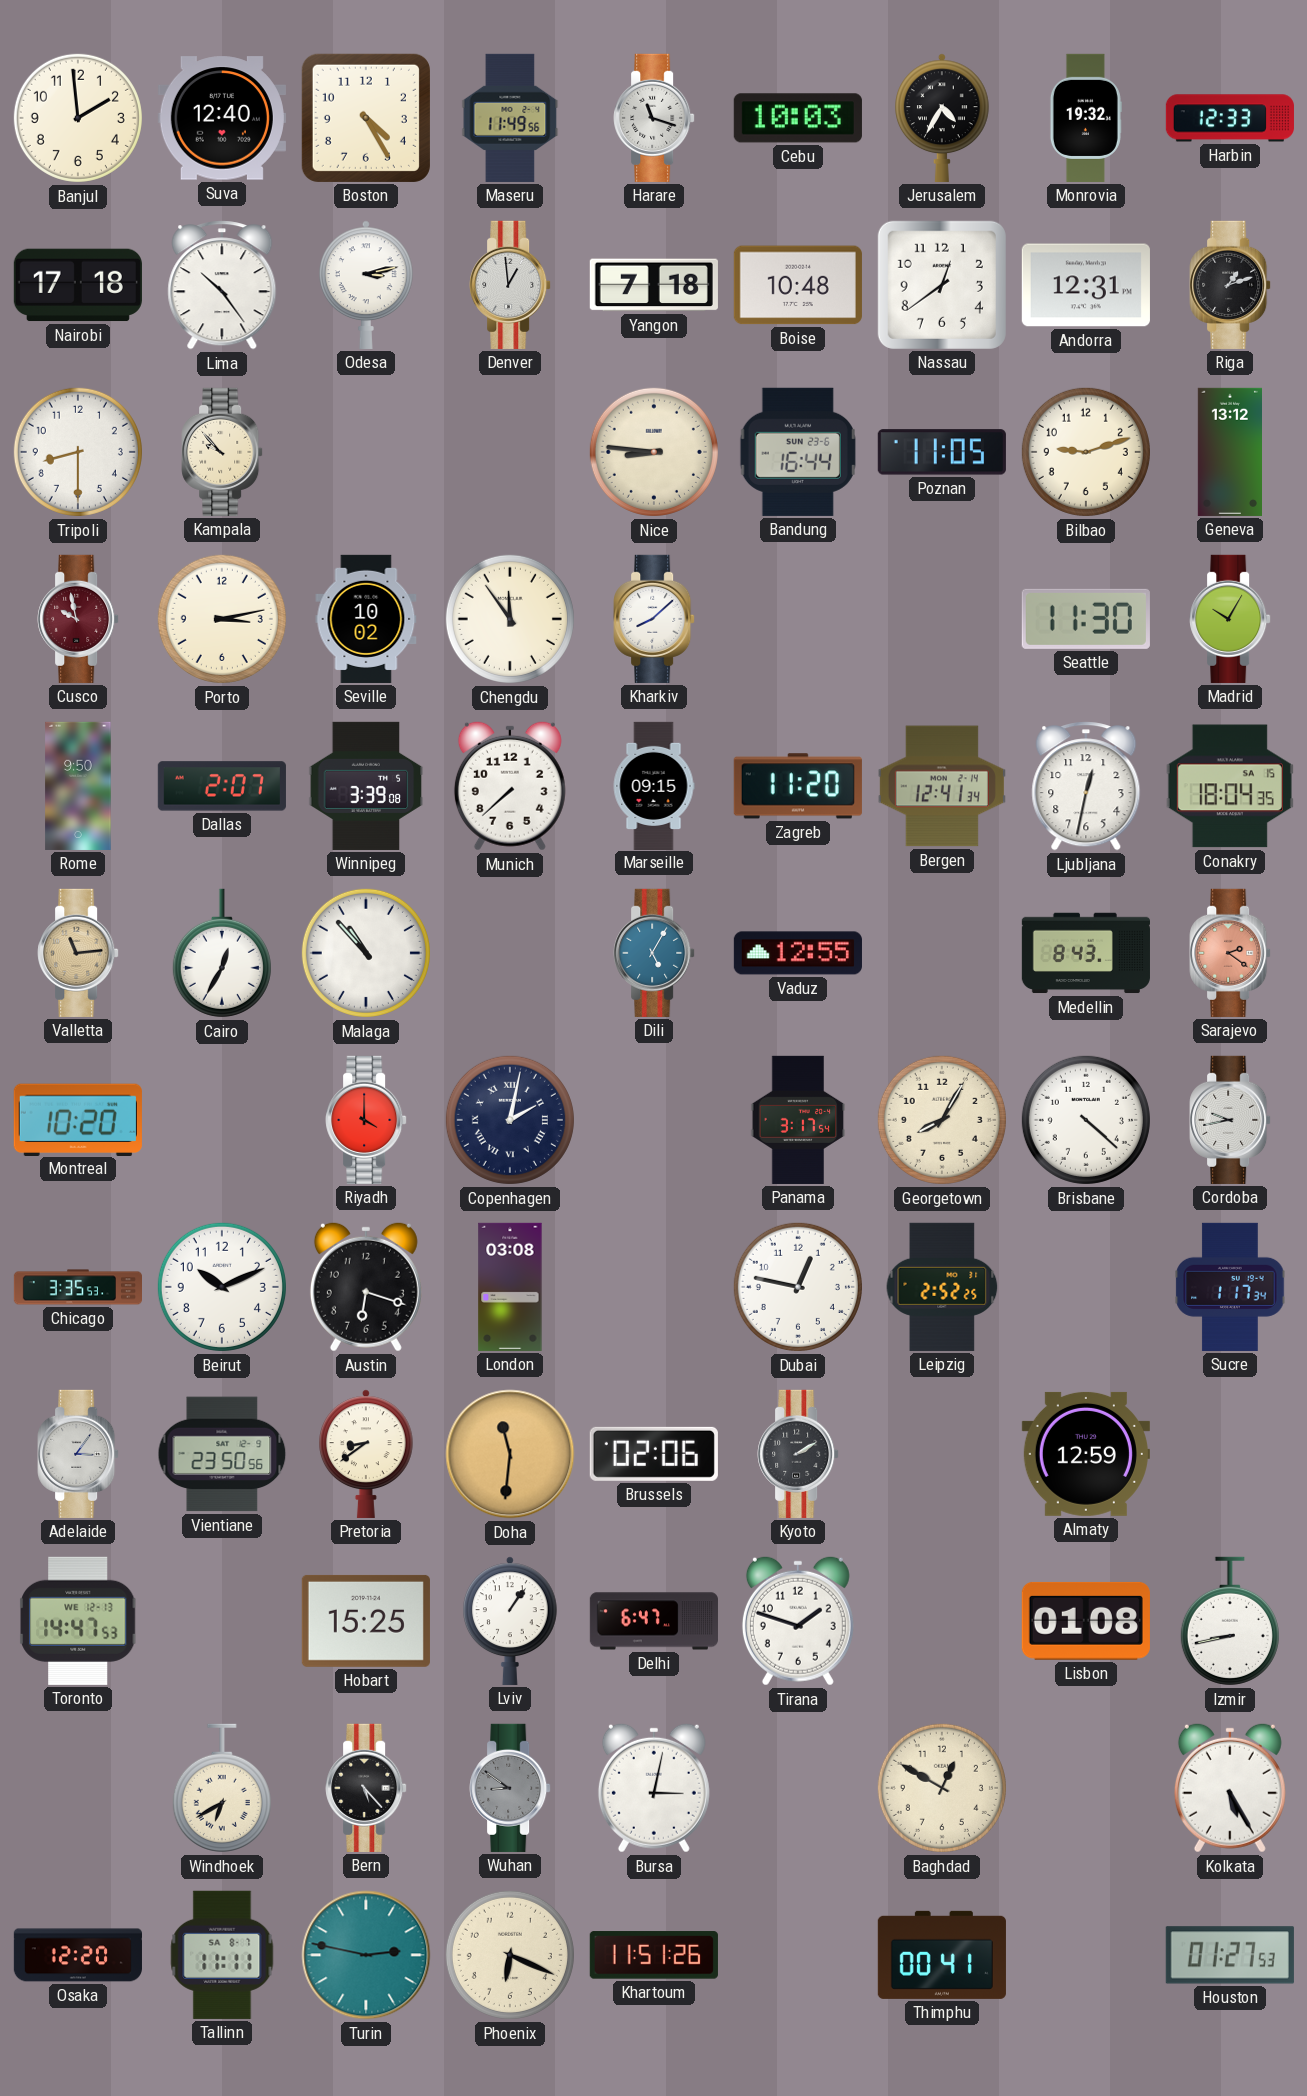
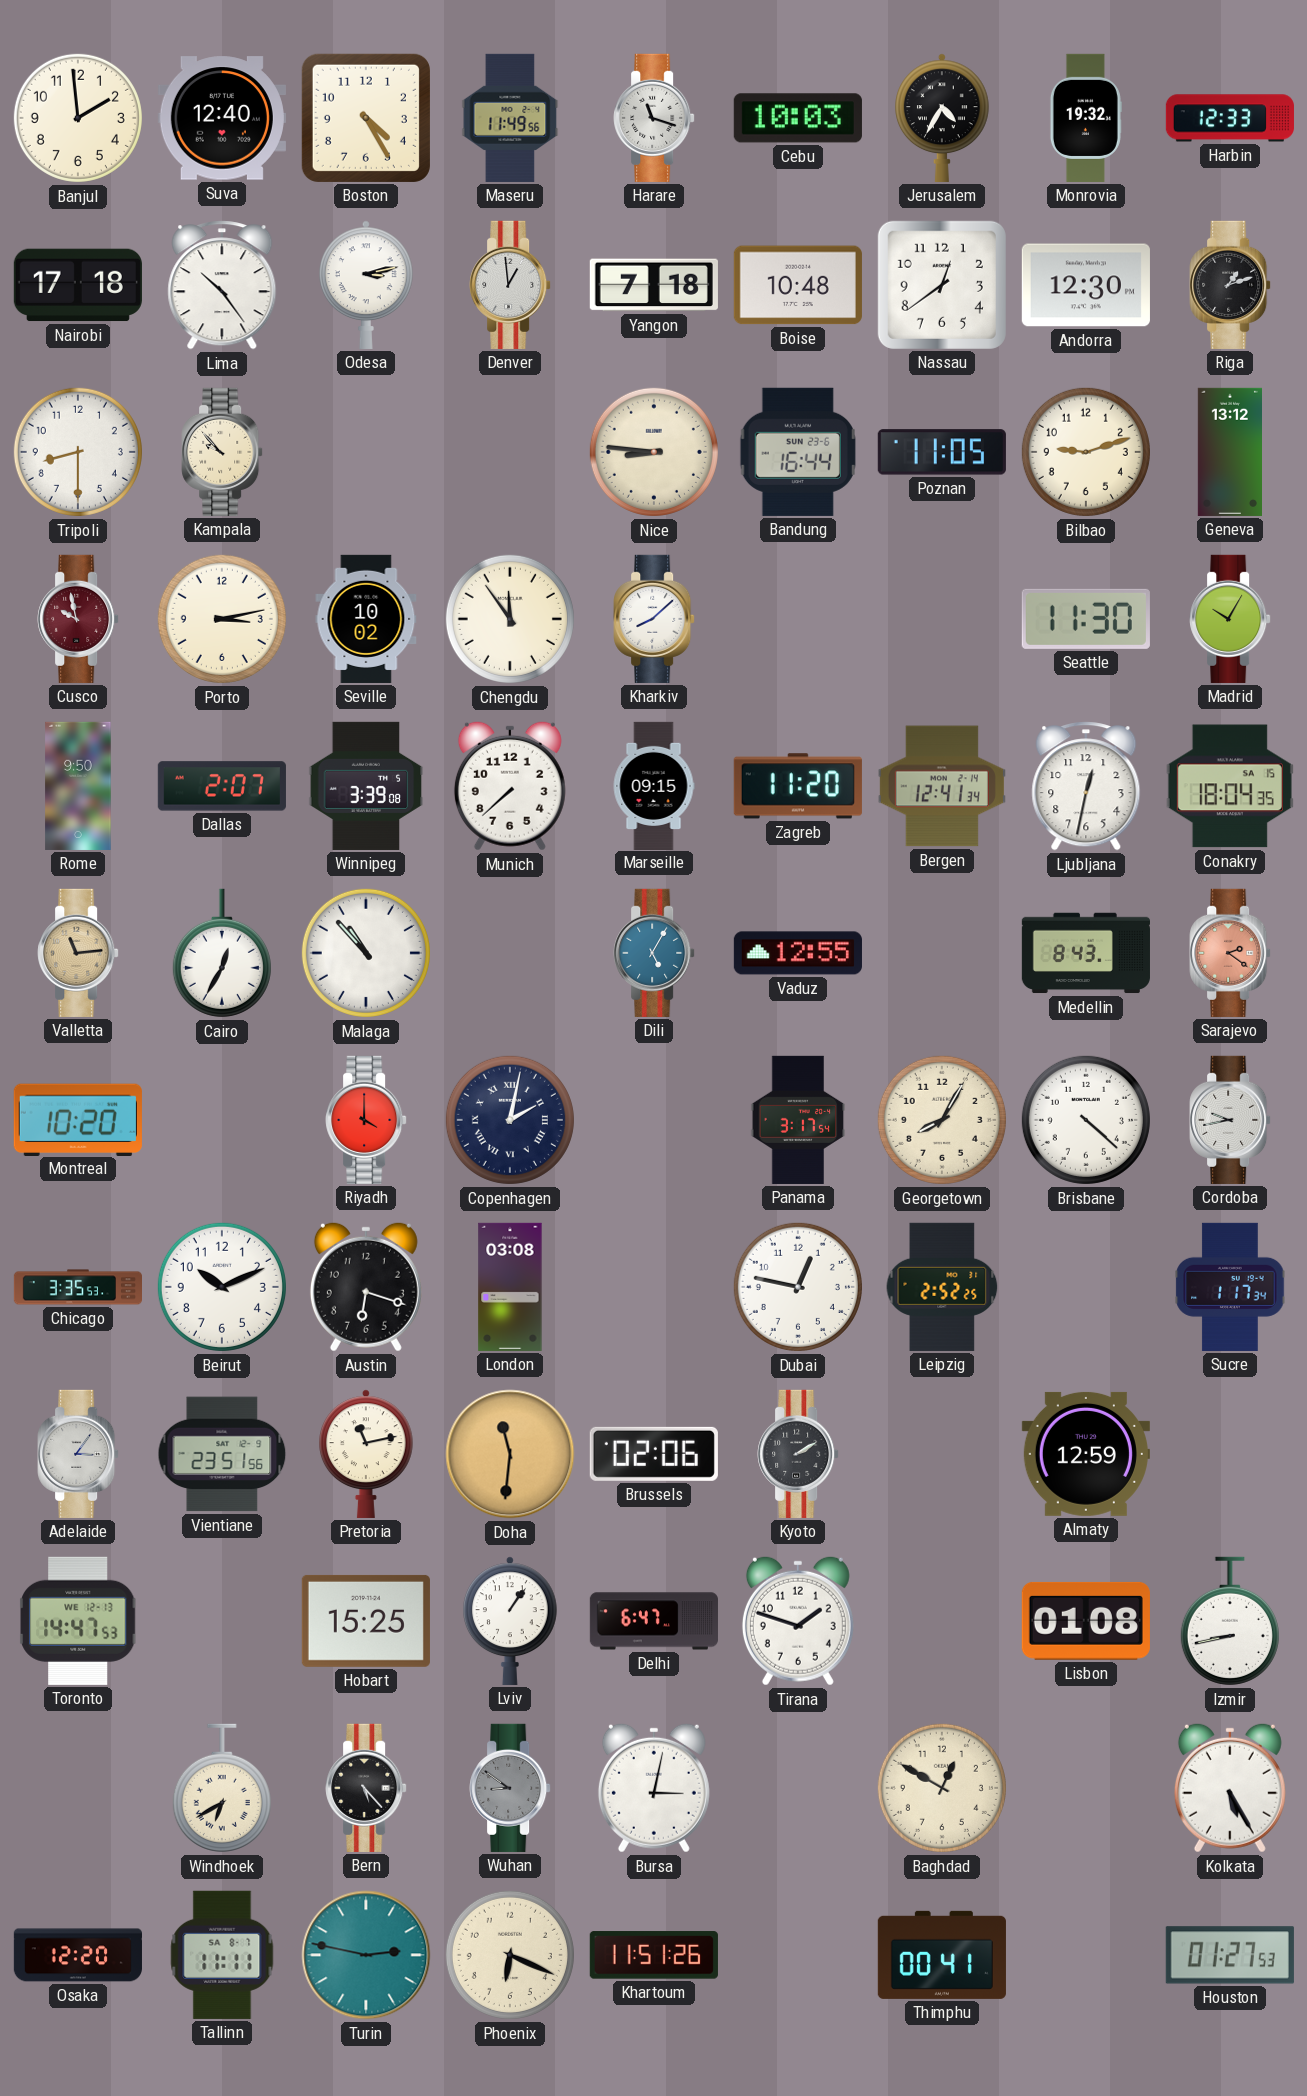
Andorra: 12:31 -> 12:30 (1086, 285)
Vientiane: 23:50 -> 23:51 (222, 1454)
Pretoria: 8:39 -> 11:13 (367, 1454)
